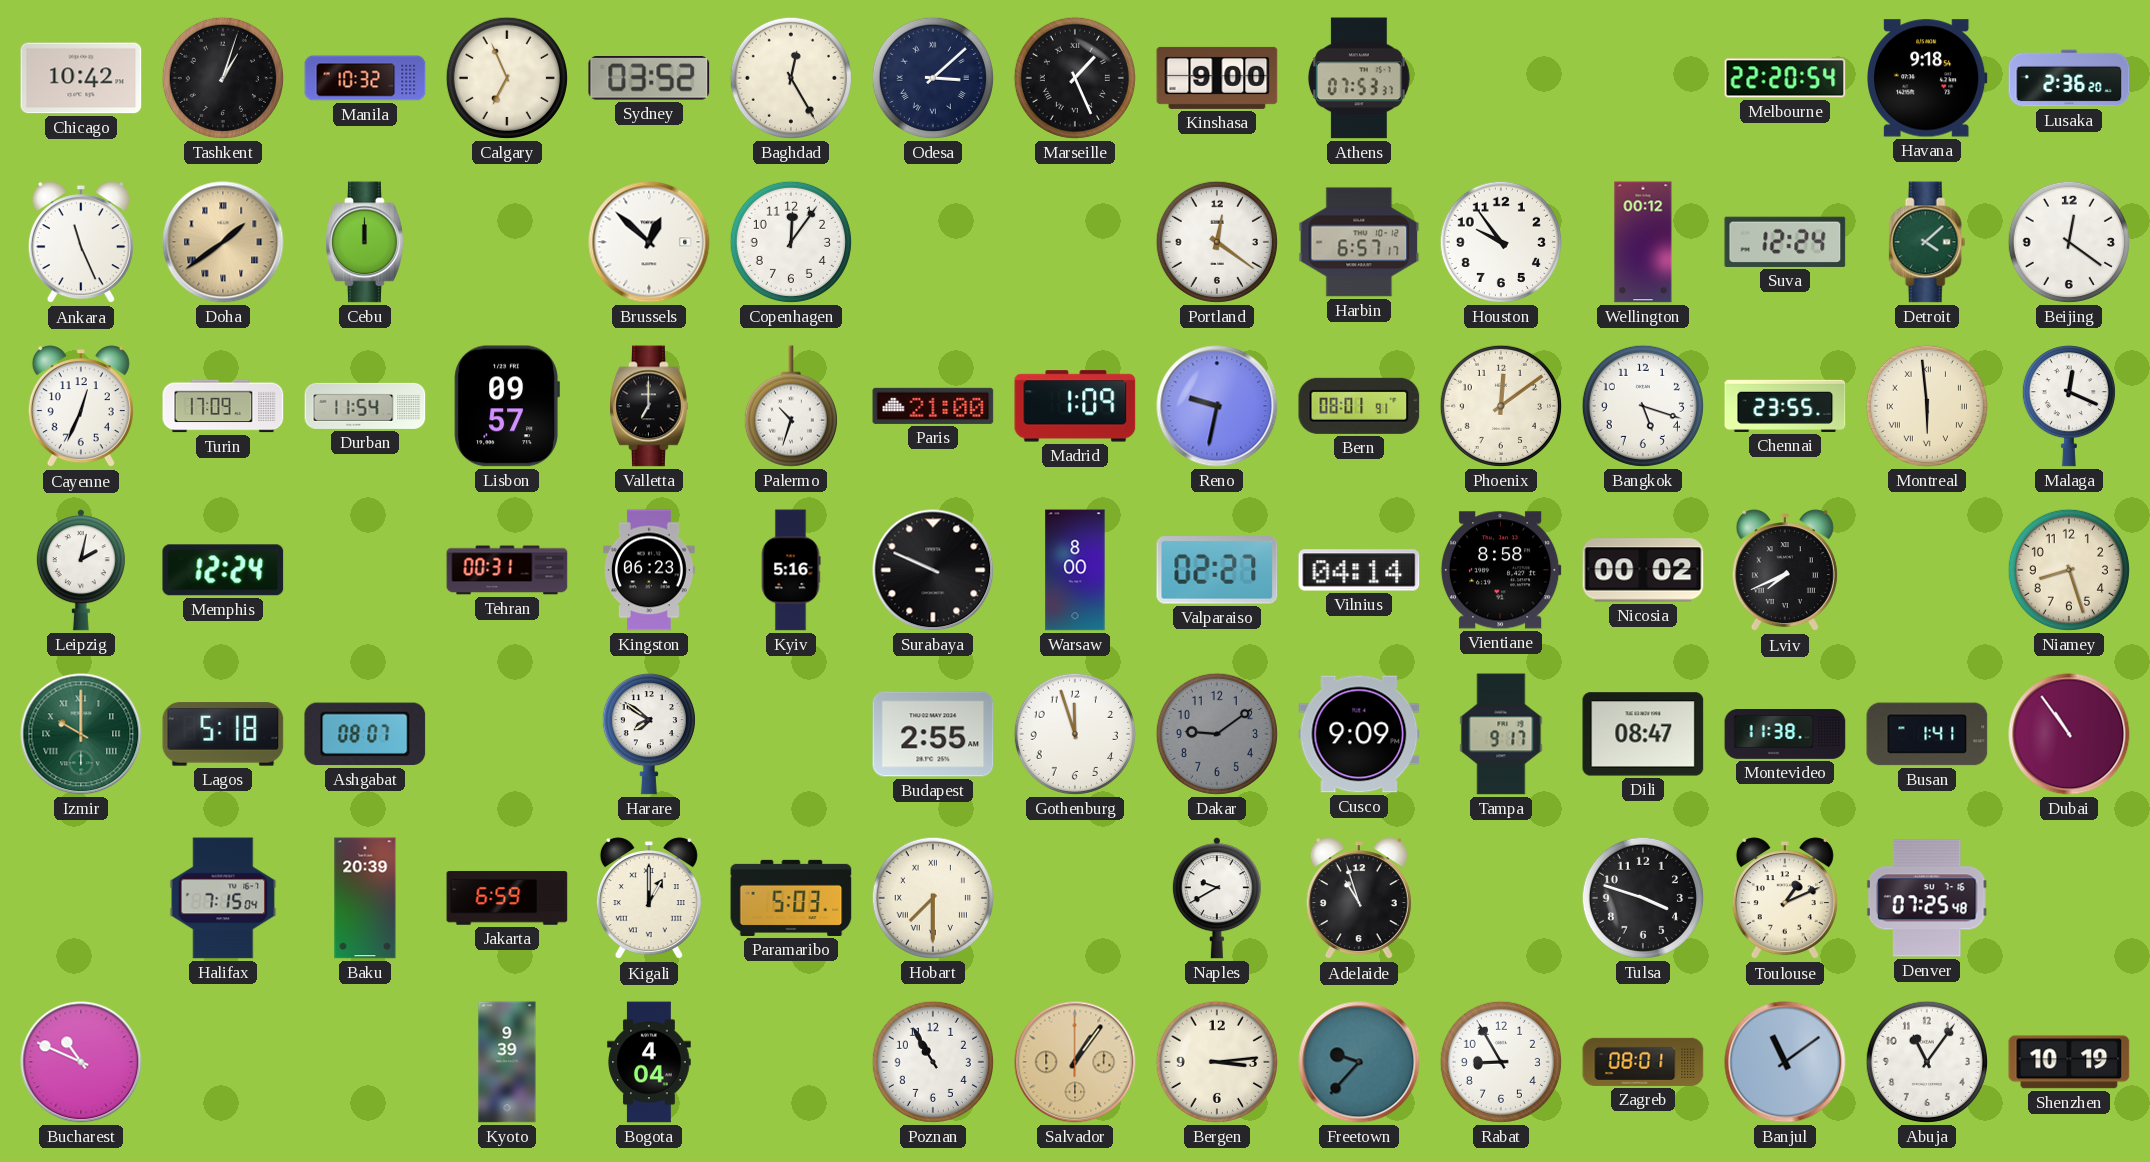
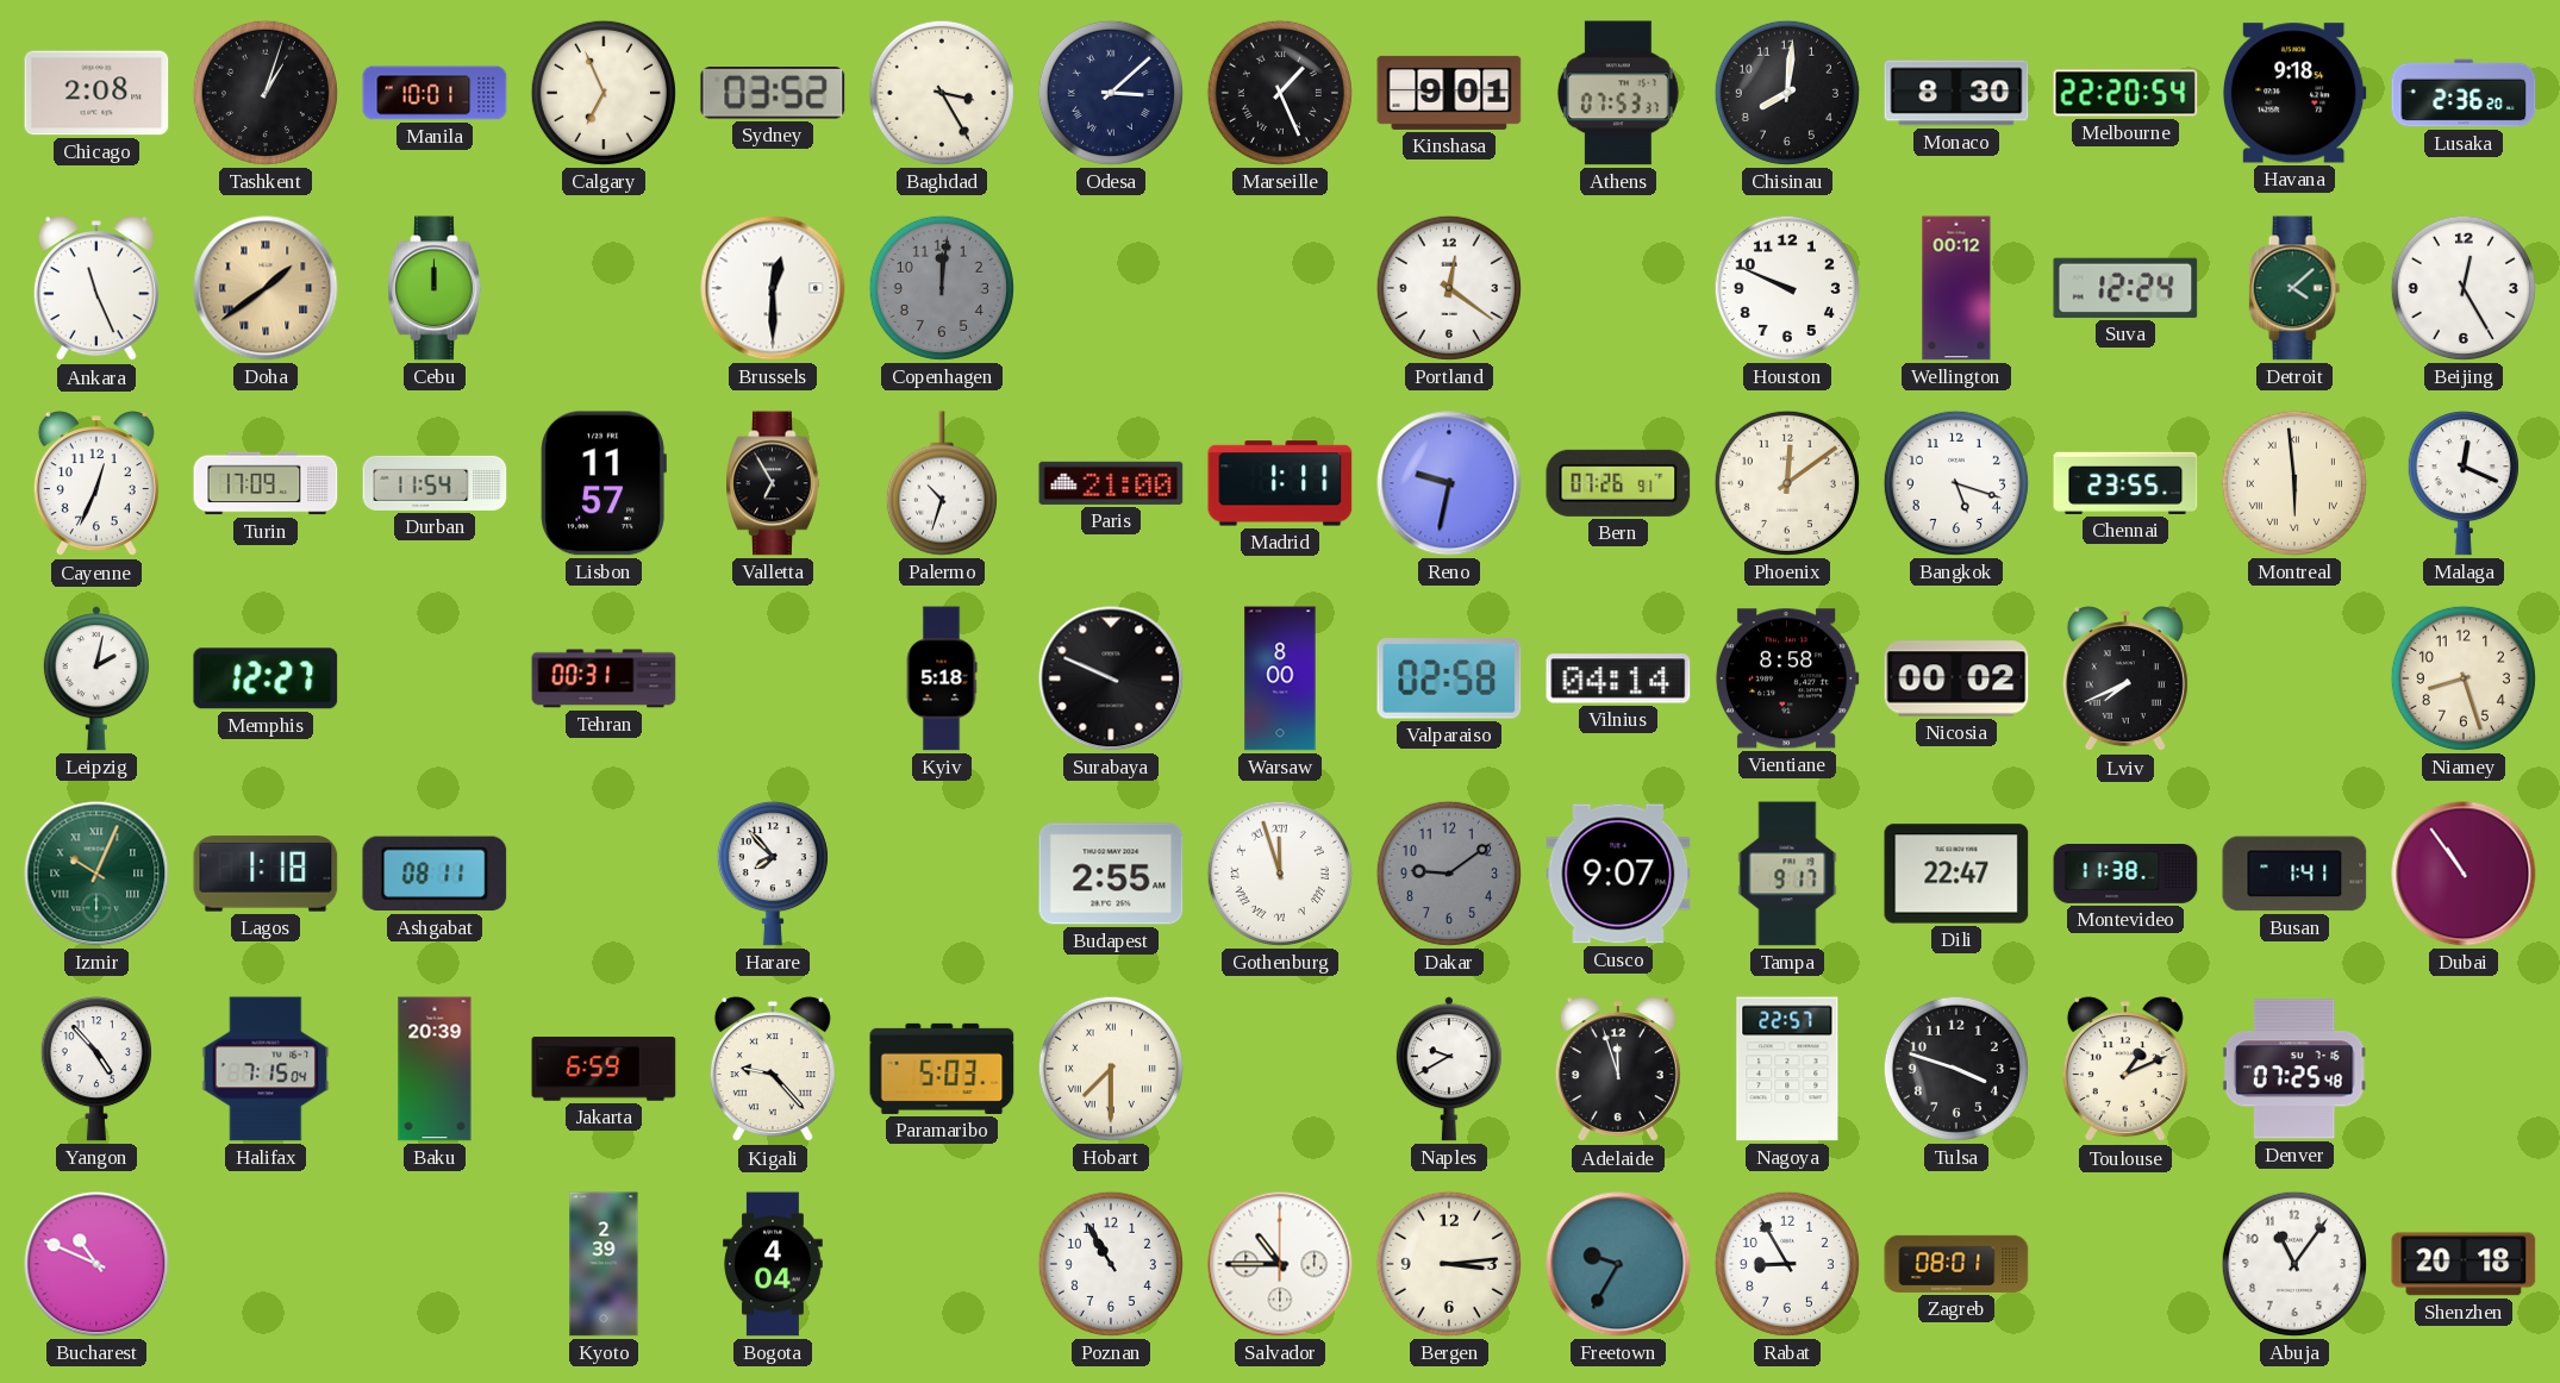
Chicago: 10:42 -> 2:08 (96, 93)
Manila: 10:32 -> 10:01 (435, 93)
Baghdad: 12:25 -> 3:25 (942, 93)
Kinshasa: 9:00 -> 9:01 (1449, 93)
Chisinau: none -> 8:01 (1787, 93)
Monaco: none -> 8:30 (1956, 93)
Brussels: 12:52 -> 12:30 (773, 288)
Copenhagen: 12:06 -> 12:01 (942, 288)
Copenhagen dial: white -> grey (942, 288)
Harbin: 6:57 -> none (1359, 242)
Houston: 9:54 -> 9:49 (1787, 288)
Beijing: 12:21 -> 12:25 (2464, 288)
Lisbon: 09:57 -> 11:57 (604, 483)
Valletta: 7:00 -> 6:55 (773, 483)
Madrid: 1:09 -> 1:11 (1280, 483)
Bern: 08:01 -> 07:26 (1618, 483)
Memphis: 12:24 -> 12:27 (266, 678)
Kingston: 06:23 -> none (650, 570)
Kyiv: 5:16 -> 5:18 (942, 678)
Valparaiso: 02:27 -> 02:58 (1449, 680)
Izmir: 10:00 -> 10:04 (96, 874)
Lagos: 5:18 -> 1:18 (266, 874)
Ashgabat: 08:07 -> 08:11 (435, 874)
Harare: 7:51 -> 7:53 (773, 874)
Gothenburg numerals: Arabic -> Roman (1280, 874)
Cusco: 9:09 -> 9:07 (1618, 874)
Dili: 08:47 -> 22:47 (1956, 874)
Yangon: none -> 4:53 (96, 1069)
Kigali: 1:00 -> 9:23 (773, 1070)
Adelaide: 10:57 -> 11:57 (1618, 1070)
Nagoya: none -> 22:57 (1787, 1069)
Kyoto: 9:39 -> 2:39 (604, 1264)
Salvador: 1:06 -> 10:45 (1280, 1264)
Salvador dial: champagne -> white (1280, 1264)
Freetown: 9:37 -> 9:35 (1618, 1264)
Banjul: 11:09 -> none (1785, 1062)
Shenzhen: 10:19 -> 20:18 (2464, 1264)
